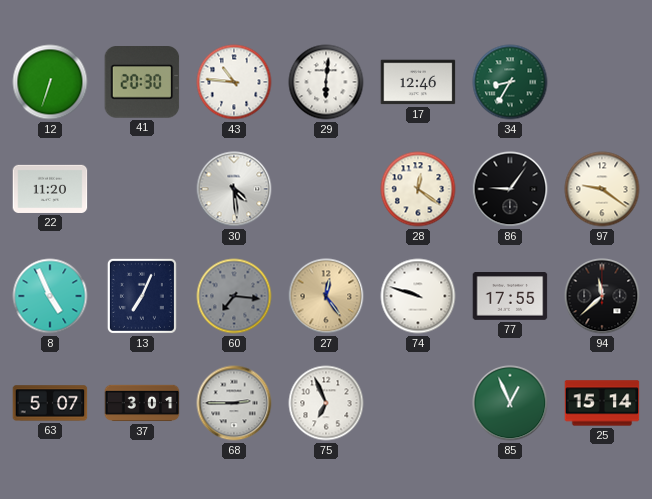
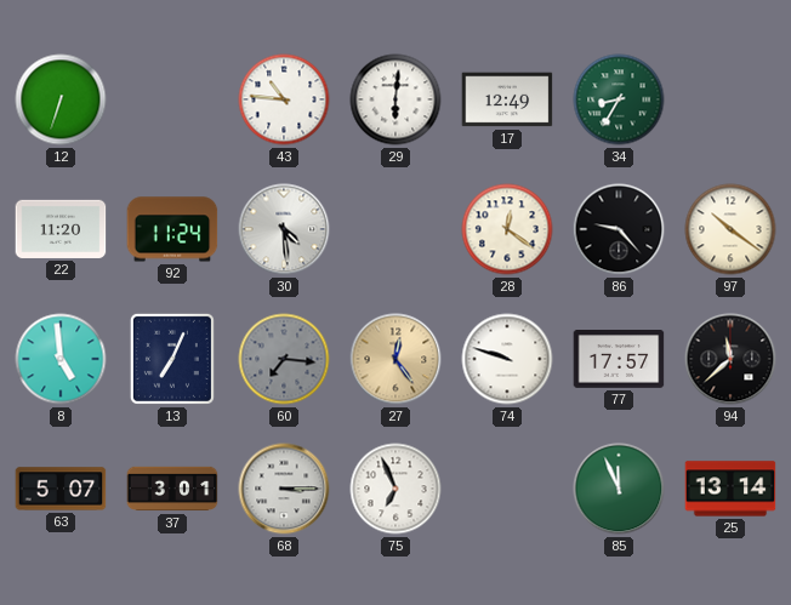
41: 20:30 -> none (142, 83)
17: 12:46 -> 12:49 (507, 99)
92: none -> 11:24 (172, 229)
86: 9:06 -> 9:23 (619, 229)
97: 9:21 -> 10:21 (730, 229)
8: 4:56 -> 4:59 (61, 359)
77: 17:55 -> 17:57 (619, 360)
68: 2:45 -> 3:15 (284, 489)
85: 12:56 -> 11:56 (619, 489)
25: 15:14 -> 13:14 (730, 489)
